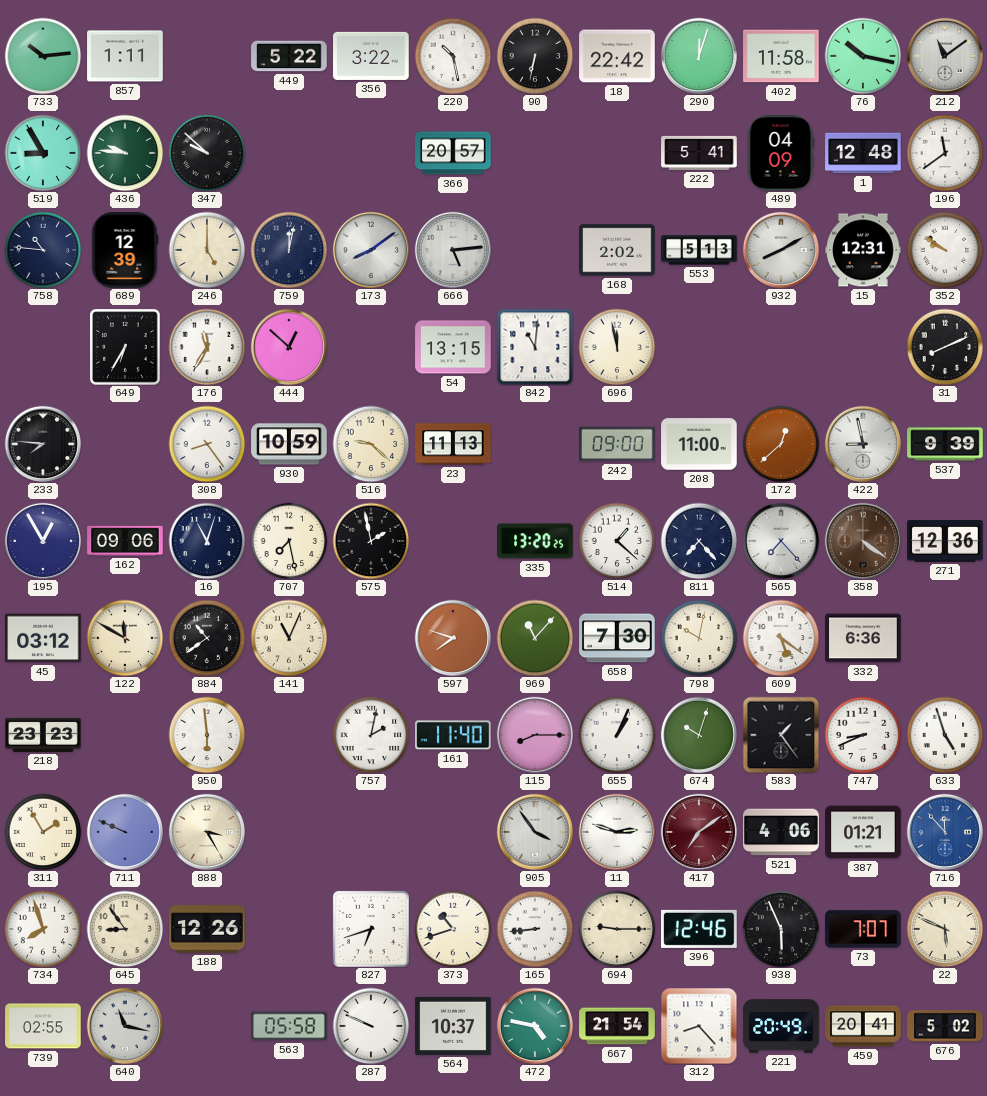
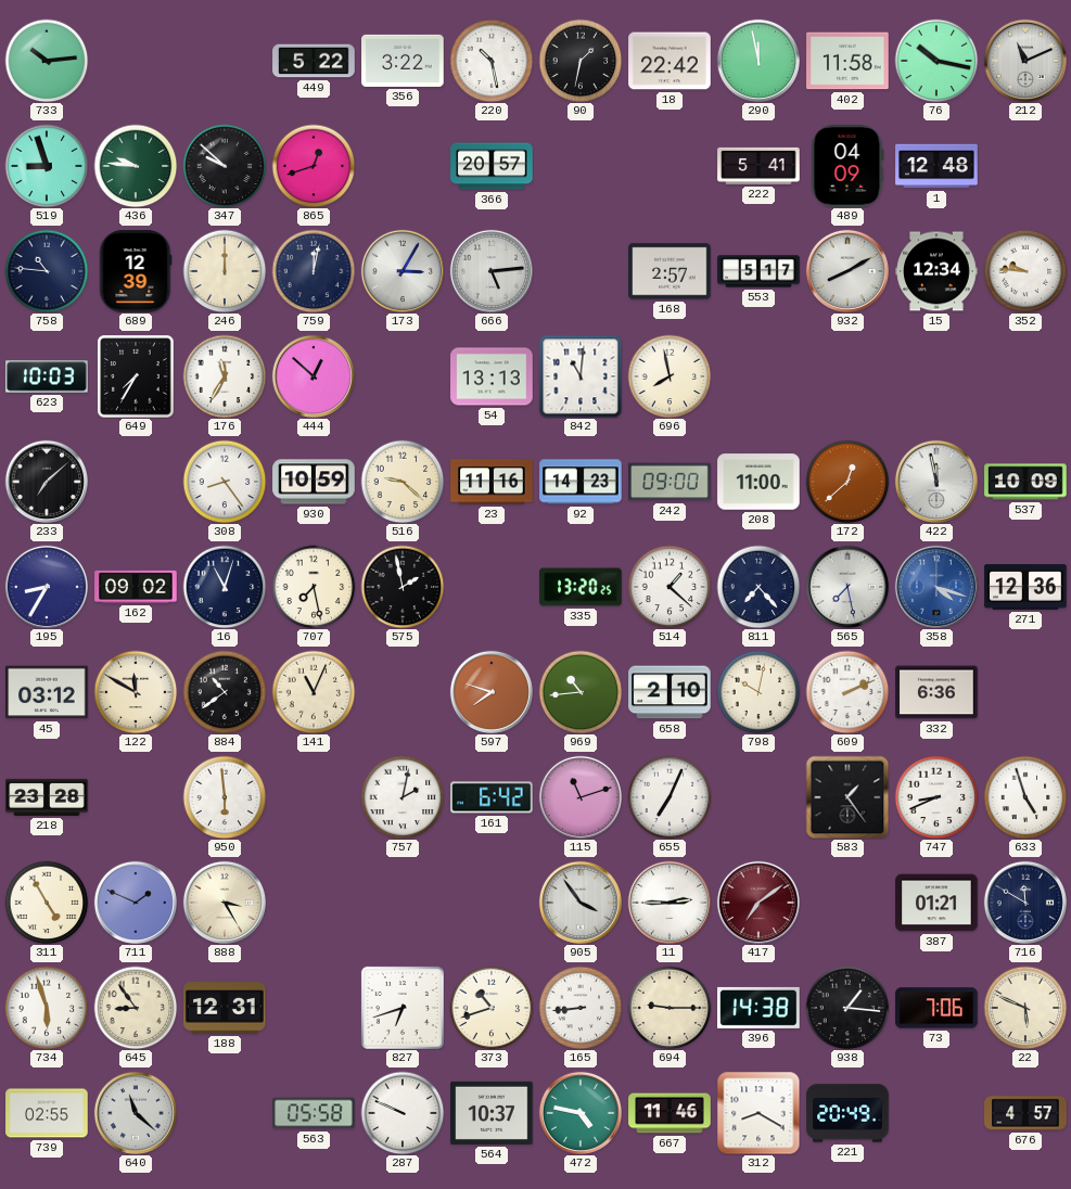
857: 1:11 -> none (125, 56)
90: 6:32 -> 1:32 (581, 61)
290: 12:03 -> 11:58 (758, 61)
212: 11:09 -> 11:11 (1025, 61)
519: 8:55 -> 8:57 (47, 166)
865: none -> 12:42 (314, 166)
196: 11:39 -> none (945, 153)
246: 5:00 -> 12:00 (225, 271)
173: 8:09 -> 3:05 (403, 271)
168: 2:02 -> 2:57 (670, 271)
553: 5:13 -> 5:17 (758, 271)
15: 12:31 -> 12:34 (936, 271)
352: 9:51 -> 9:46 (1025, 271)
623: none -> 10:03 (47, 376)
649: 6:35 -> 7:35 (136, 376)
54: 13:15 -> 13:13 (492, 376)
696: 11:58 -> 7:58 (670, 376)
31: 8:11 -> none (945, 347)
233: 7:46 -> 7:08 (47, 482)
23: 11:13 -> 11:16 (492, 482)
92: none -> 14:23 (581, 482)
422: 8:58 -> 11:58 (936, 482)
537: 9:39 -> 10:09 (1025, 482)
195: 12:55 -> 8:35 (47, 587)
162: 09:06 -> 09:02 (136, 587)
565: 7:23 -> 7:28 (847, 587)
358: 4:21 -> 4:18 (936, 587)
358 dial: brown -> blue (936, 587)
969: 11:07 -> 10:44 (581, 692)
658: 7:30 -> 2:10 (670, 692)
609: 5:21 -> 2:11 (847, 692)
218: 23:23 -> 23:28 (47, 797)
161: 11:40 -> 6:42 (492, 797)
115: 8:15 -> 11:12 (581, 797)
655: 1:04 -> 7:04 (670, 797)
674: 10:03 -> none (699, 735)
311: 1:55 -> 4:55 (47, 903)
711: 9:49 -> 1:49 (136, 903)
11: 2:48 -> 2:45 (670, 903)
521: 4:06 -> none (781, 832)
716: 11:53 -> 11:50 (1025, 903)
716 dial: blue -> navy (1025, 903)
734: 7:57 -> 5:57 (47, 1008)
188: 12:26 -> 12:31 (225, 1008)
396: 12:46 -> 14:38 (758, 1008)
938: 5:56 -> 1:16 (847, 1008)
73: 7:07 -> 7:06 (936, 1008)
640: 11:17 -> 11:22 (136, 1113)
667: 21:54 -> 11:46 (670, 1113)
312: 8:23 -> 8:20 (758, 1113)
459: 20:41 -> none (863, 1026)
676: 5:02 -> 4:57 (1025, 1113)
